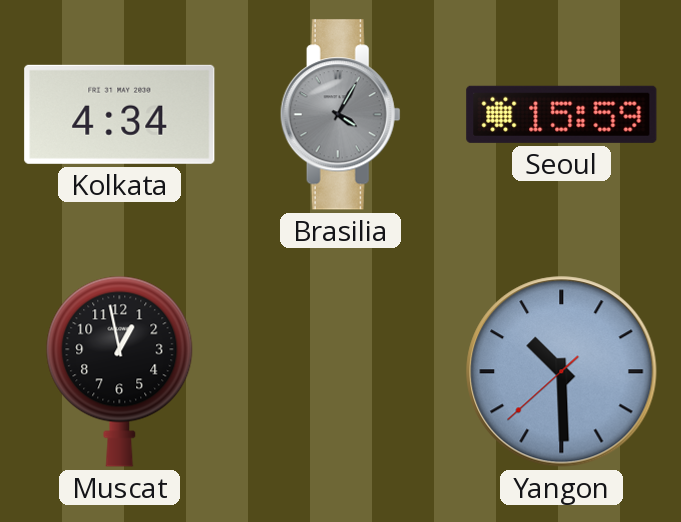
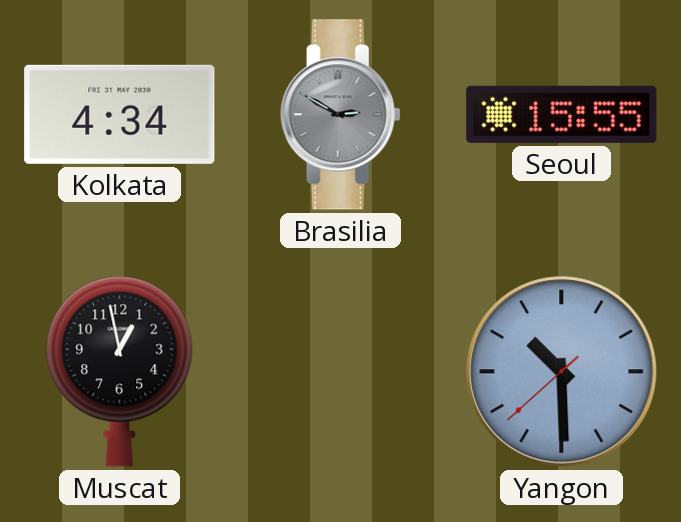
Brasilia: 4:05 -> 2:50 (340, 115)
Seoul: 15:59 -> 15:55 (562, 114)
